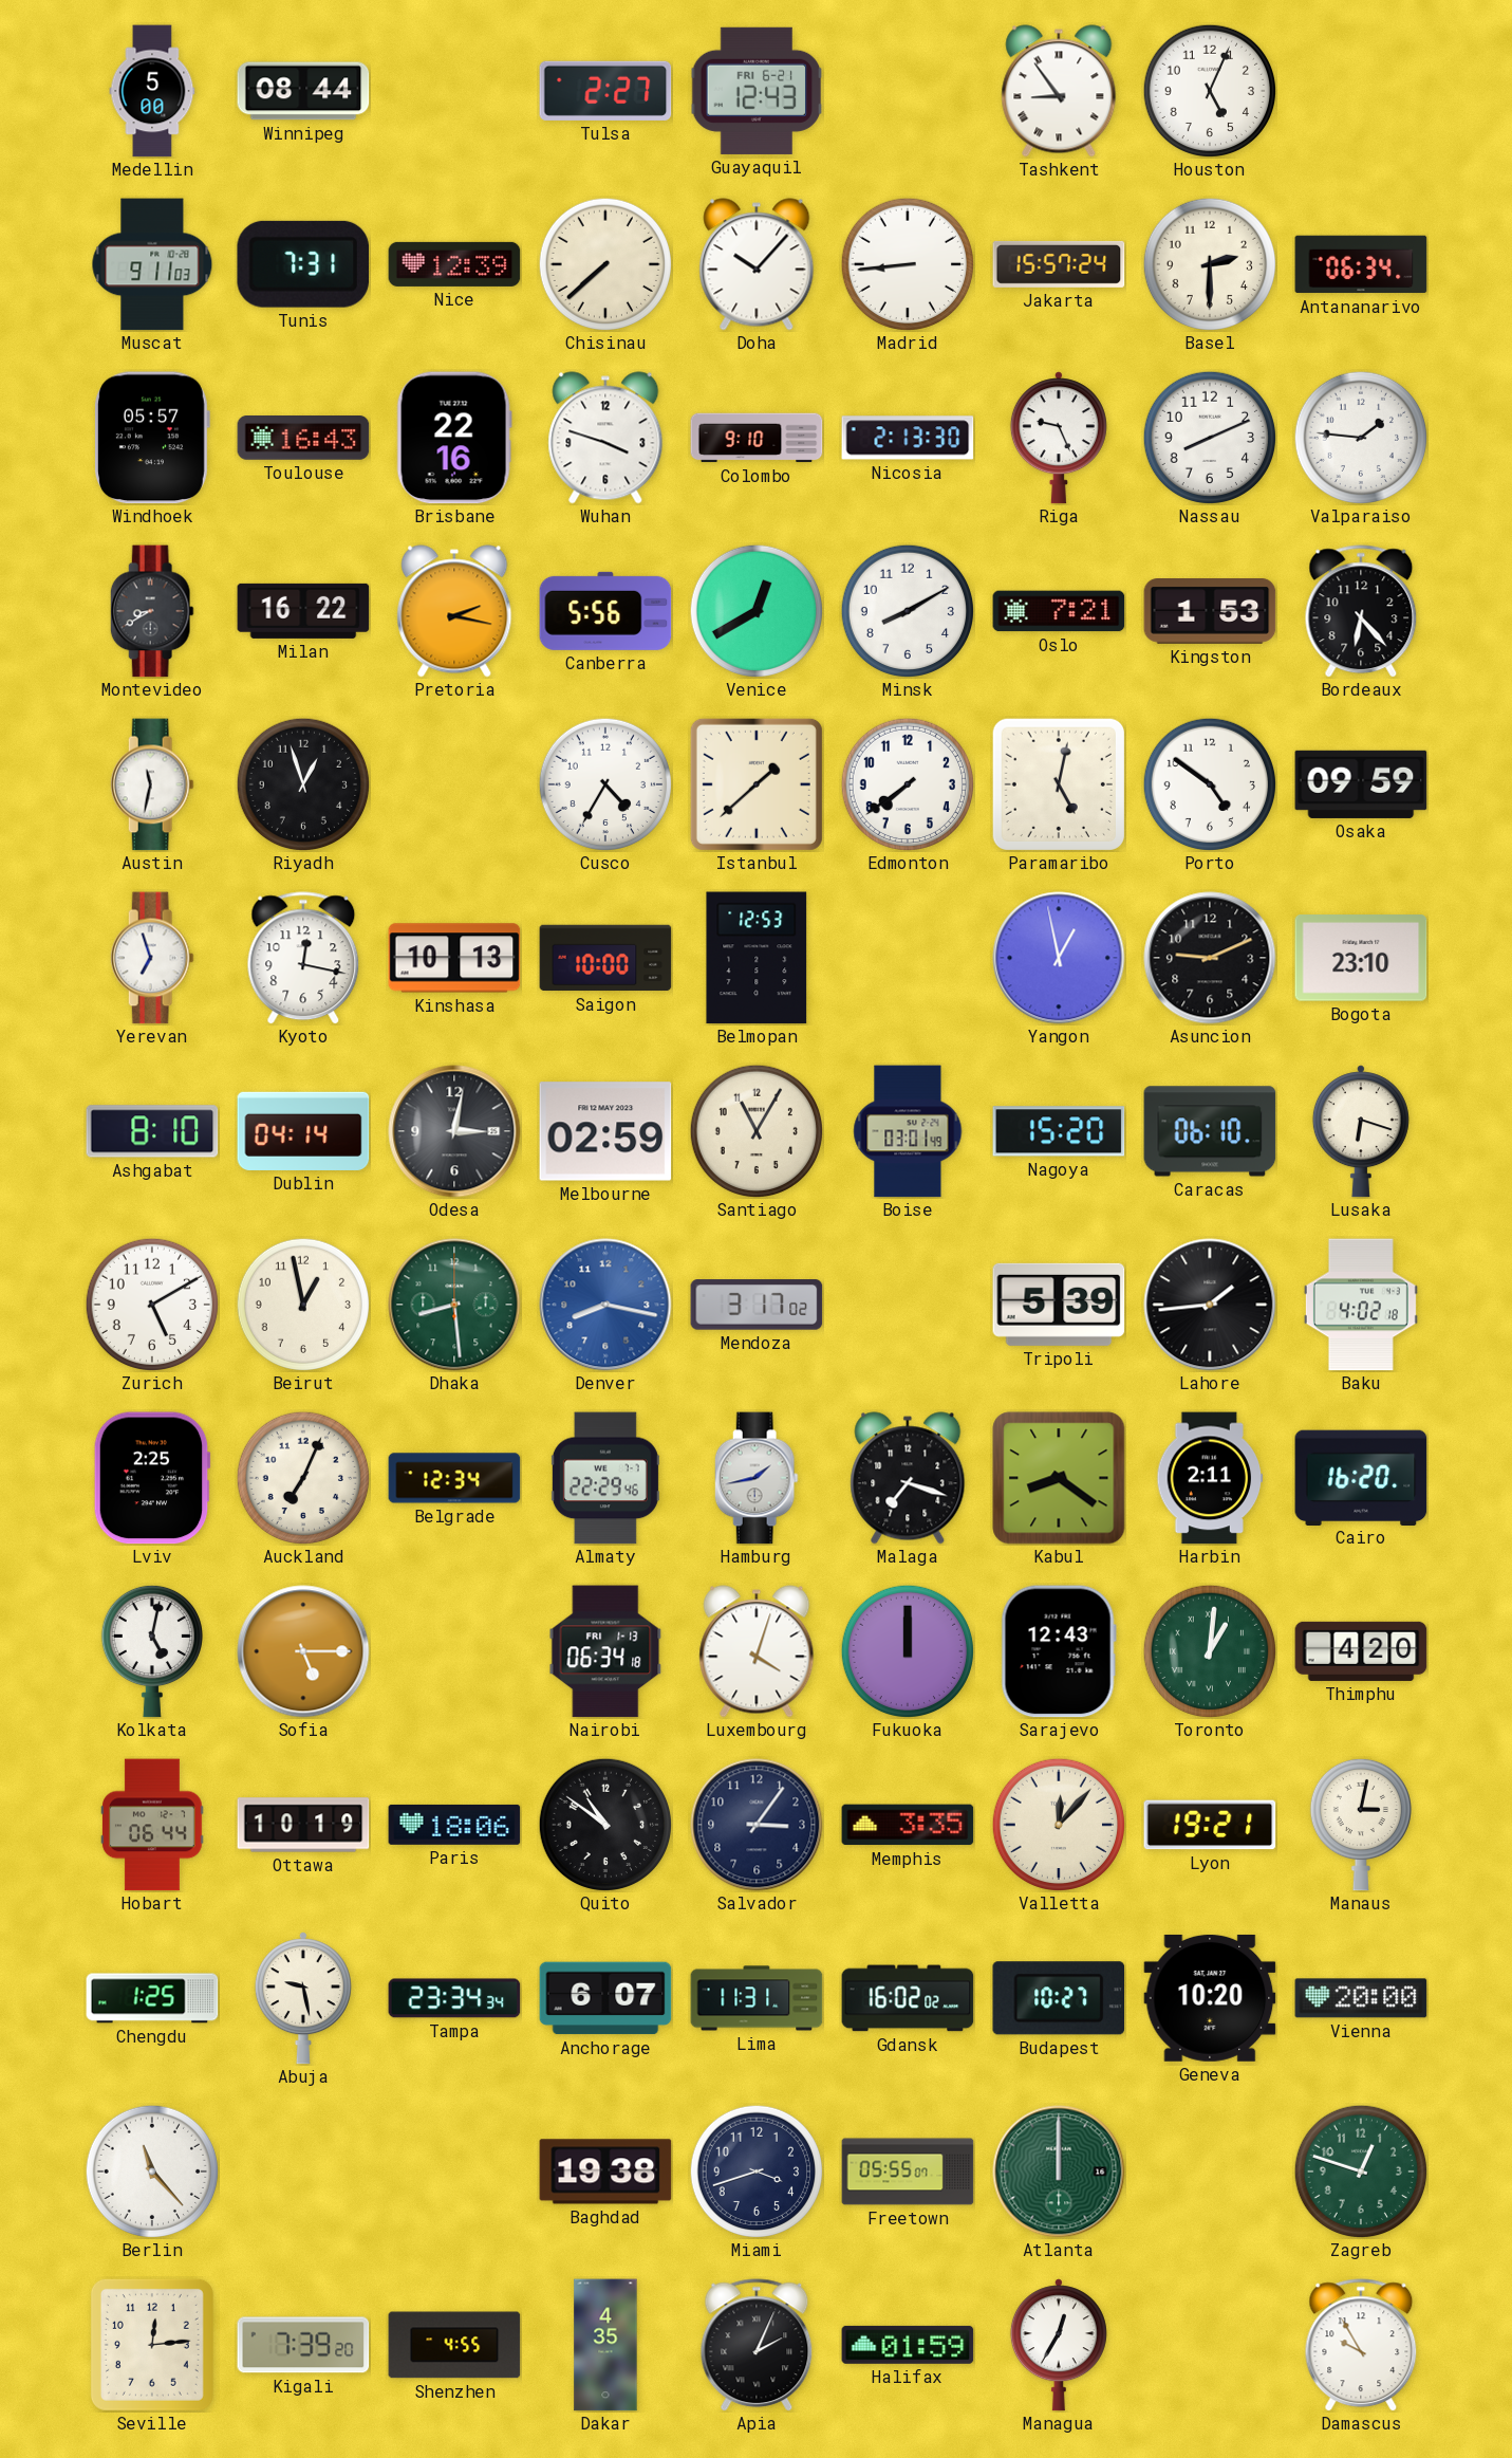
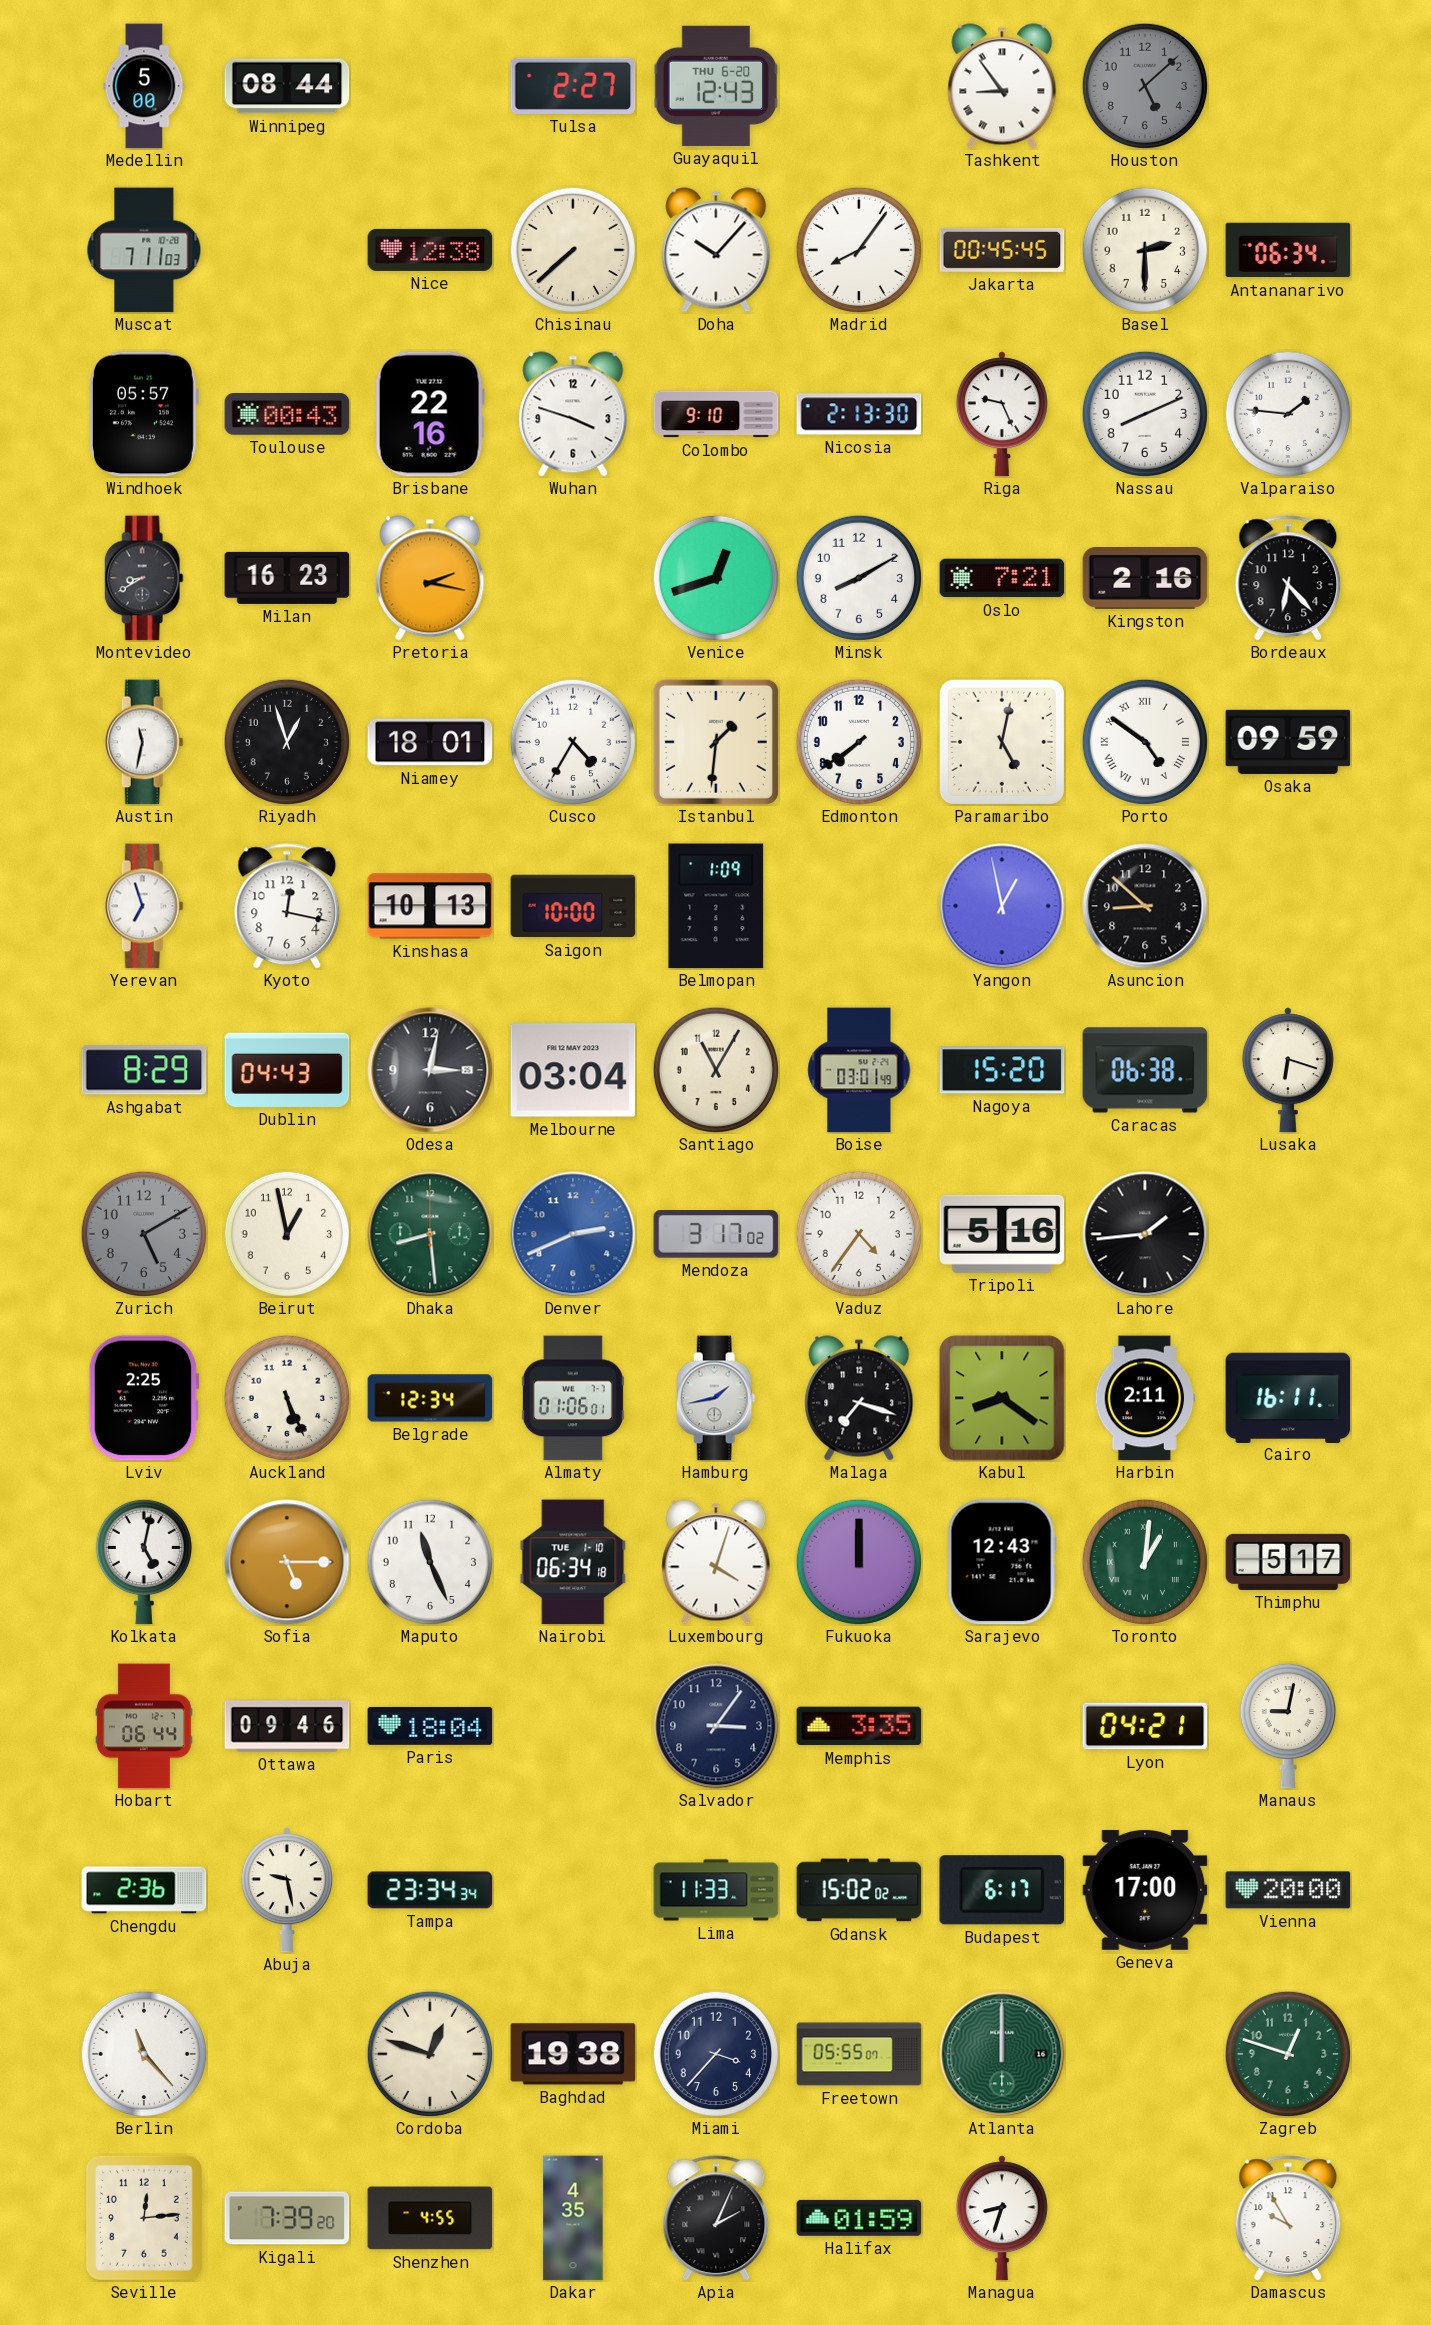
Guayaquil date: FRI 6-21 -> THU 6-20 (716, 86)
Houston: 5:04 -> 5:08 (1144, 85)
Houston dial: white -> grey (1144, 85)
Muscat: 9:11 -> 7:11 (144, 250)
Tunis: 7:31 -> none (302, 264)
Nice: 12:39 -> 12:38 (430, 250)
Madrid: 8:44 -> 8:06 (858, 249)
Jakarta: 15:57 -> 00:45 (1002, 250)
Toulouse: 16:43 -> 00:43 (287, 415)
Milan: 16:22 -> 16:23 (287, 578)
Canberra: 5:56 -> none (605, 611)
Venice: 12:40 -> 12:42 (715, 577)
Kingston: 1:53 -> 2:16 (1145, 579)
Niamey: none -> 18:01 (430, 742)
Istanbul: 1:38 -> 1:31 (716, 742)
Porto numerals: Arabic -> Roman (1144, 741)
Belmopan: 12:53 -> 1:09 (716, 906)
Asuncion: 9:11 -> 8:52 (1145, 906)
Bogota: 23:10 -> none (1361, 958)
Ashgabat: 8:10 -> 8:29 (144, 1070)
Dublin: 04:14 -> 04:43 (287, 1070)
Melbourne: 02:59 -> 03:04 (573, 1070)
Caracas: 06:10 -> 06:38 (1145, 1070)
Zurich dial: white -> grey (143, 1233)
Denver: 8:17 -> 2:41 (573, 1234)
Vaduz: none -> 4:36 (858, 1233)
Tripoli: 5:39 -> 5:16 (1002, 1234)
Baku: 4:02 -> none (1361, 1305)
Auckland: 7:04 -> 5:26 (286, 1397)
Almaty: 22:29 -> 01:06 (573, 1398)
Cairo: 16:20 -> 16:11 (1288, 1397)
Maputo: none -> 11:26 (429, 1561)
Nairobi date: FRI 1-13 -> TUE 1-10 (573, 1562)
Thimphu: 4:20 -> 5:17 (1288, 1562)
Ottawa: 10:19 -> 09:46 (287, 1726)
Paris: 18:06 -> 18:04 (430, 1726)
Quito: 10:51 -> none (604, 1824)
Valletta: 12:07 -> none (1058, 1824)
Lyon: 19:21 -> 04:21 (1145, 1726)
Manaus: 3:02 -> 9:02 (1288, 1726)
Chengdu: 1:25 -> 2:36 (144, 1890)
Anchorage: 6:07 -> none (605, 1998)
Lima: 11:31 -> 11:33 (716, 1890)
Gdansk: 16:02 -> 15:02 (859, 1890)
Budapest: 10:27 -> 6:17 (1002, 1890)
Geneva: 10:20 -> 17:00 (1145, 1890)
Cordoba: none -> 12:48 (429, 2053)
Miami: 3:42 -> 3:37 (715, 2053)
Managua: 12:35 -> 8:33 (1002, 2218)
